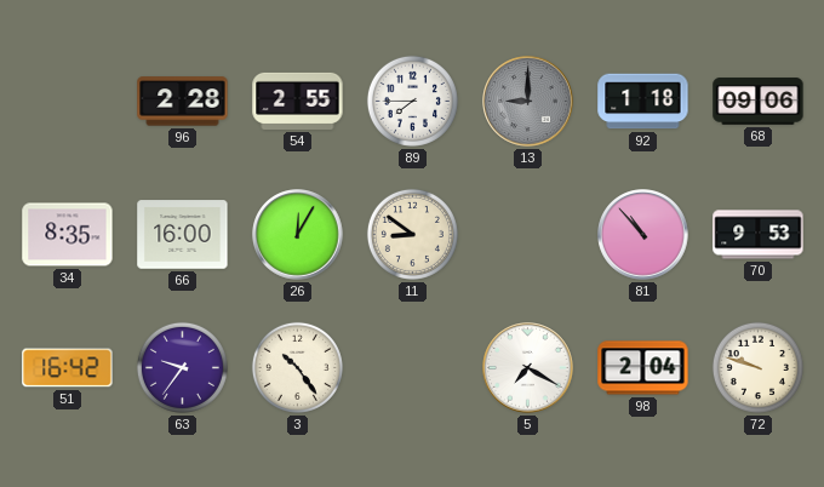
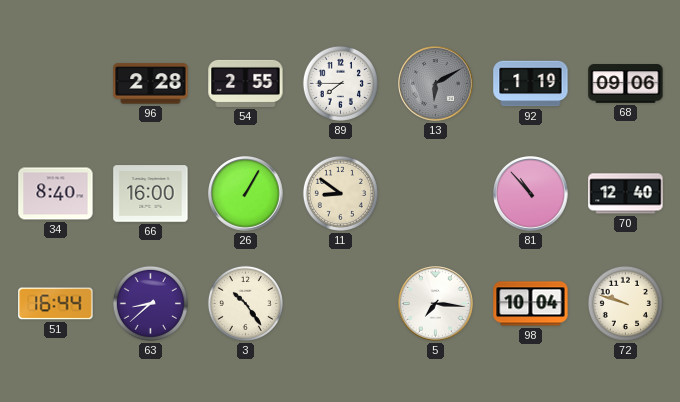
13: 9:00 -> 6:10 (436, 84)
92: 1:18 -> 1:19 (531, 84)
34: 8:35 -> 8:40 (56, 194)
26: 12:05 -> 1:05 (246, 194)
70: 9:53 -> 12:40 (626, 194)
51: 16:42 -> 16:44 (56, 304)
63: 9:36 -> 8:38 (150, 303)
5: 7:20 -> 7:16 (436, 304)
98: 2:04 -> 10:04 (531, 304)
